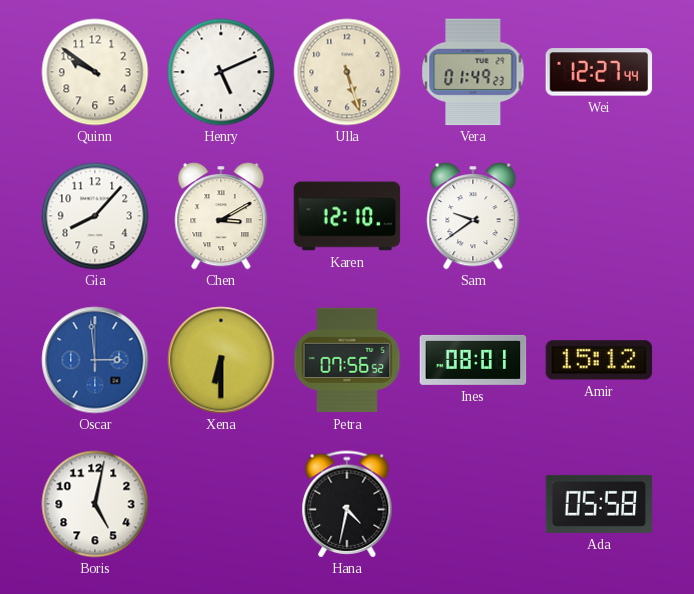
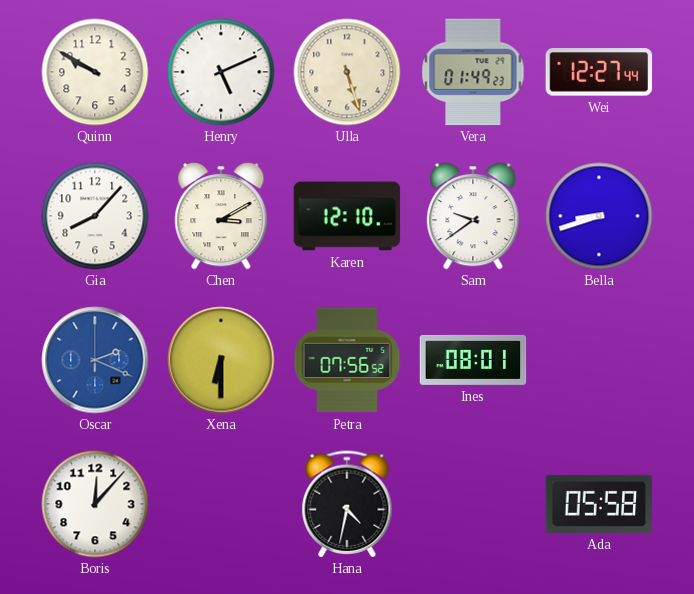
Quinn: 9:51 -> 9:50 (95, 72)
Bella: none -> 8:42 (599, 216)
Oscar: 2:59 -> 2:19 (95, 360)
Amir: 15:12 -> none (599, 360)
Boris: 5:02 -> 12:07 (95, 504)
